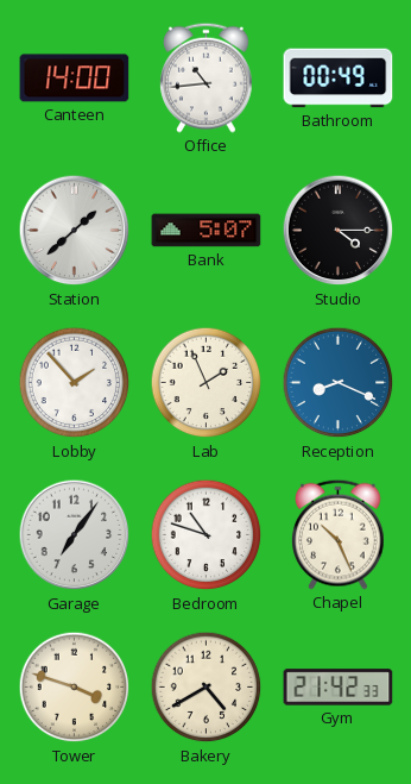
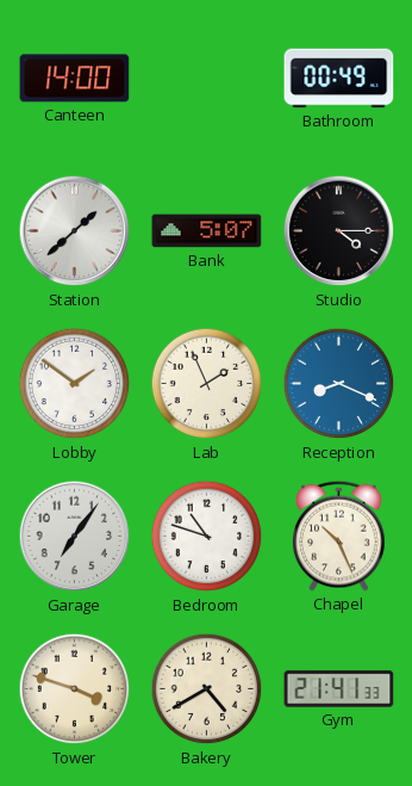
Office: 10:44 -> none (207, 77)
Lobby: 1:53 -> 1:51 (75, 384)
Gym: 21:42 -> 21:41 (339, 689)
